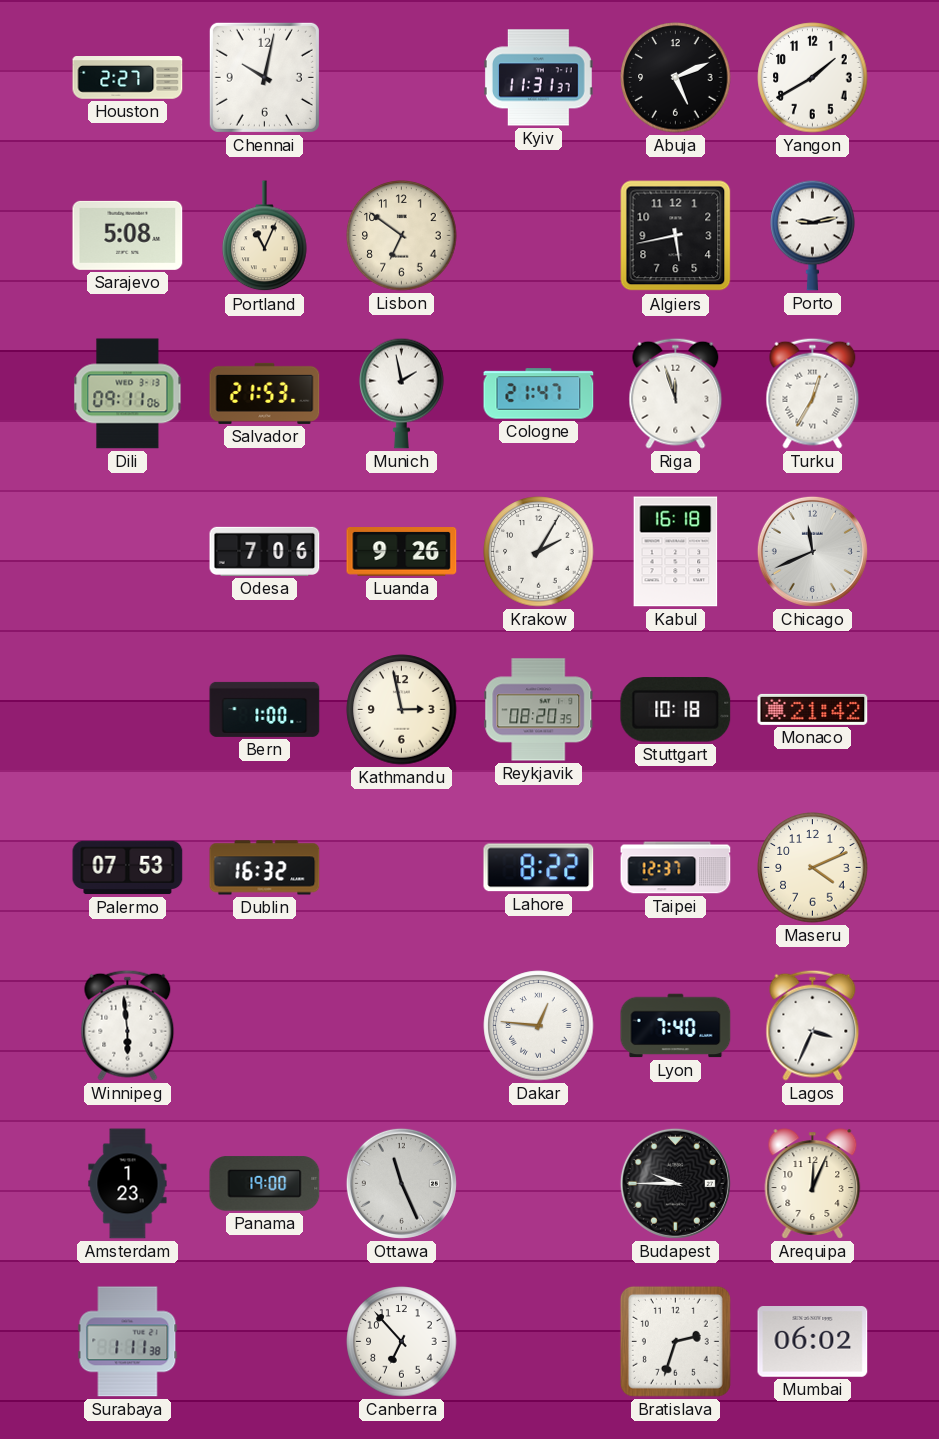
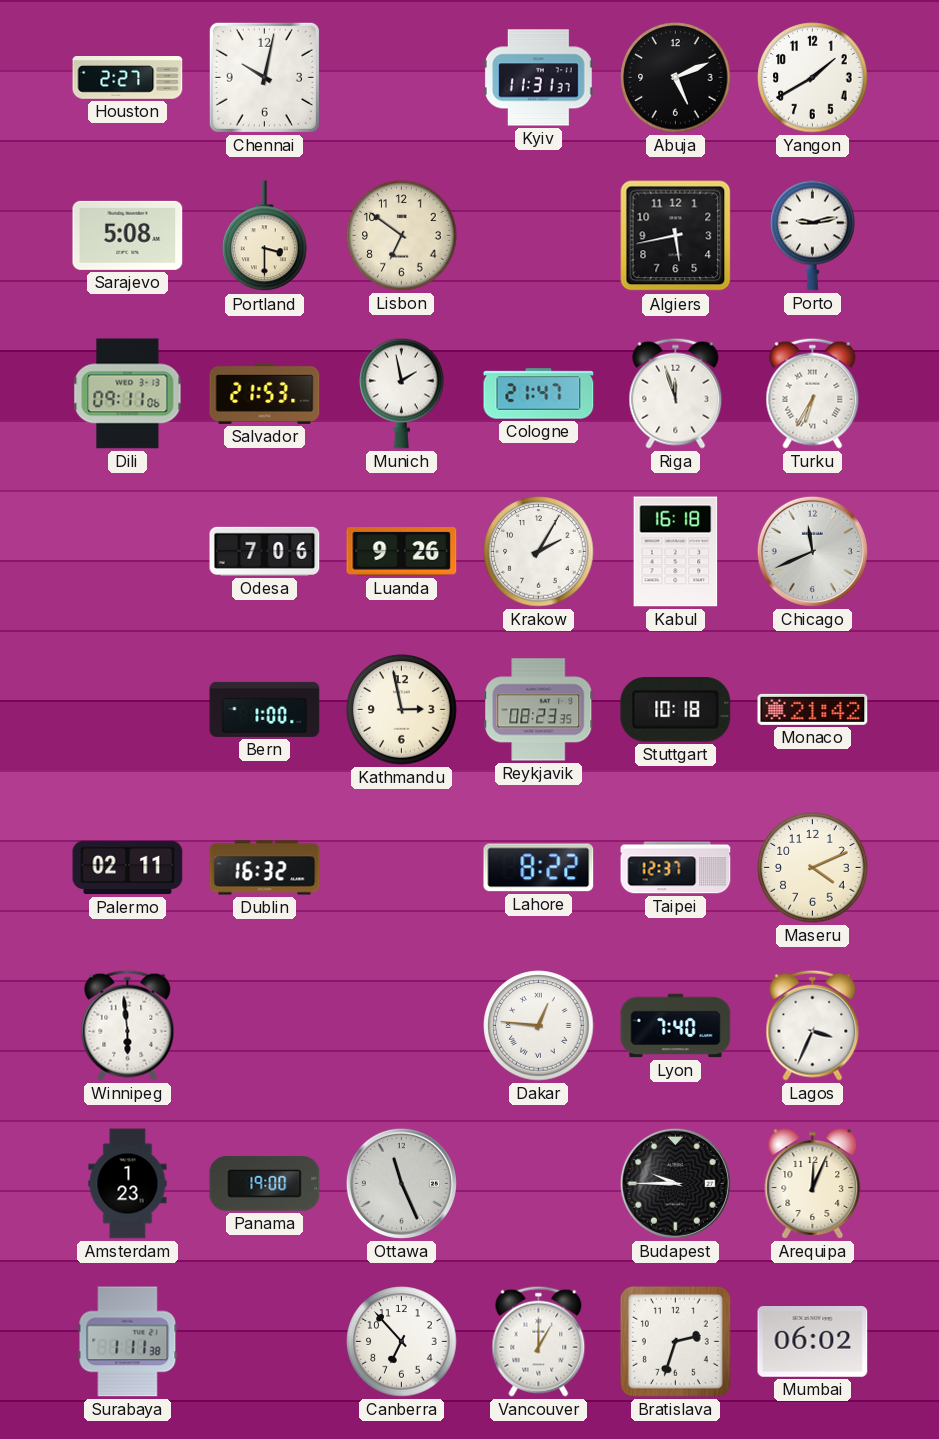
Portland: 11:04 -> 3:30 (265, 236)
Turku: 12:35 -> 6:35 (813, 393)
Reykjavik: 08:20 -> 08:23 (539, 710)
Palermo: 07:53 -> 02:11 (128, 868)
Vancouver: none -> 1:00 (539, 1341)
